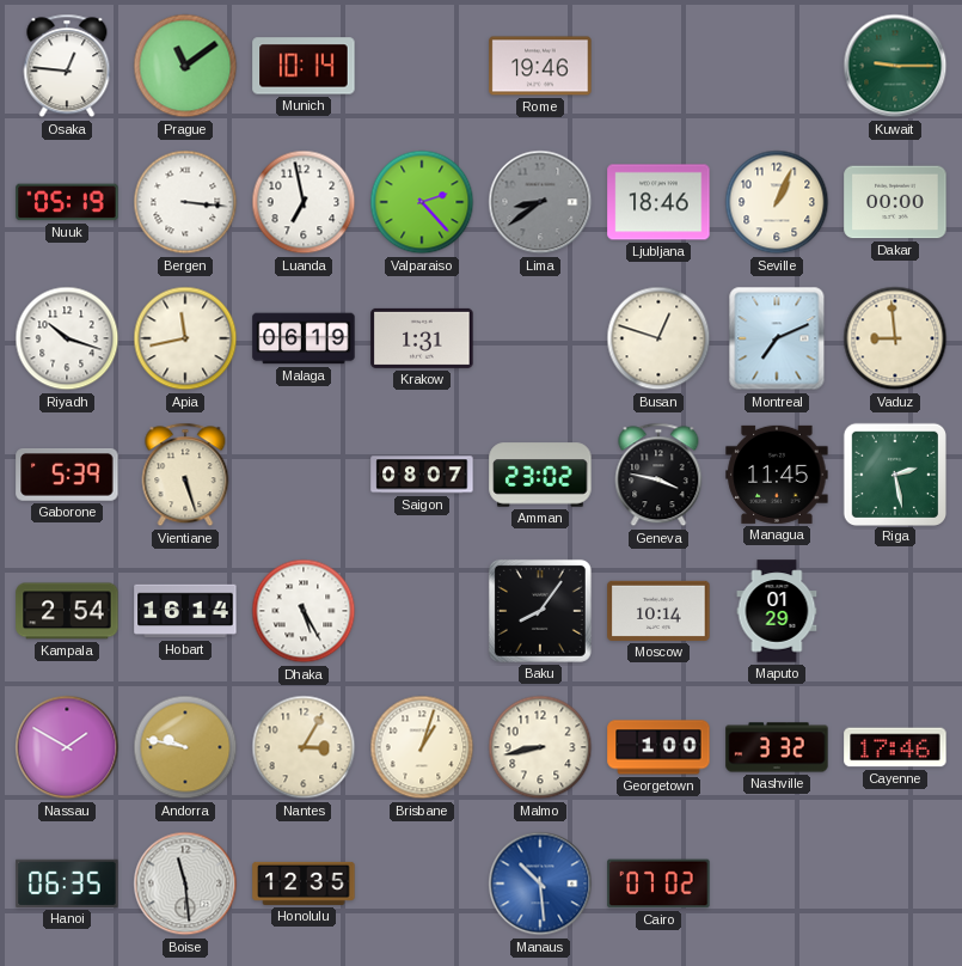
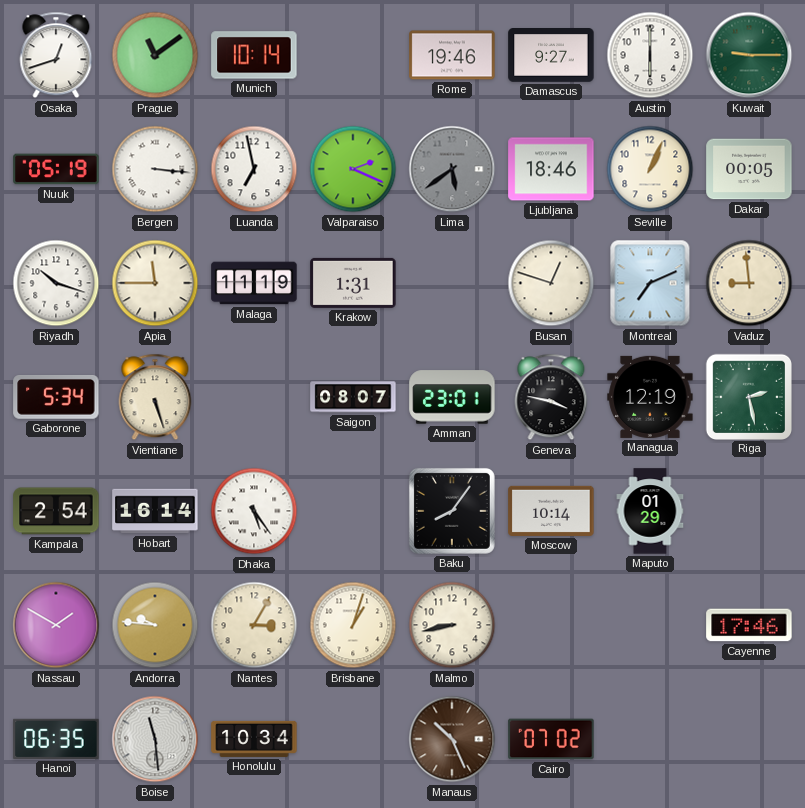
Osaka: 12:46 -> 12:42 (56, 55)
Damascus: none -> 9:27 (551, 56)
Austin: none -> 6:00 (650, 55)
Valparaiso: 2:23 -> 2:19 (353, 169)
Lima: 8:39 -> 5:39 (452, 169)
Dakar: 00:00 -> 00:05 (749, 169)
Apia: 11:43 -> 11:45 (155, 283)
Malaga: 06:19 -> 11:19 (254, 283)
Gaborone: 5:39 -> 5:34 (56, 398)
Amman: 23:02 -> 23:01 (452, 397)
Managua: 11:45 -> 12:19 (650, 397)
Dhaka: 5:25 -> 5:24 (254, 511)
Andorra: 9:47 -> 9:46 (155, 625)
Georgetown: 1:00 -> none (658, 747)
Nashville: 3:32 -> none (777, 747)
Honolulu: 12:35 -> 10:34 (254, 739)
Manaus: 10:29 -> 10:26 (452, 739)
Manaus dial: blue -> brown (452, 739)
